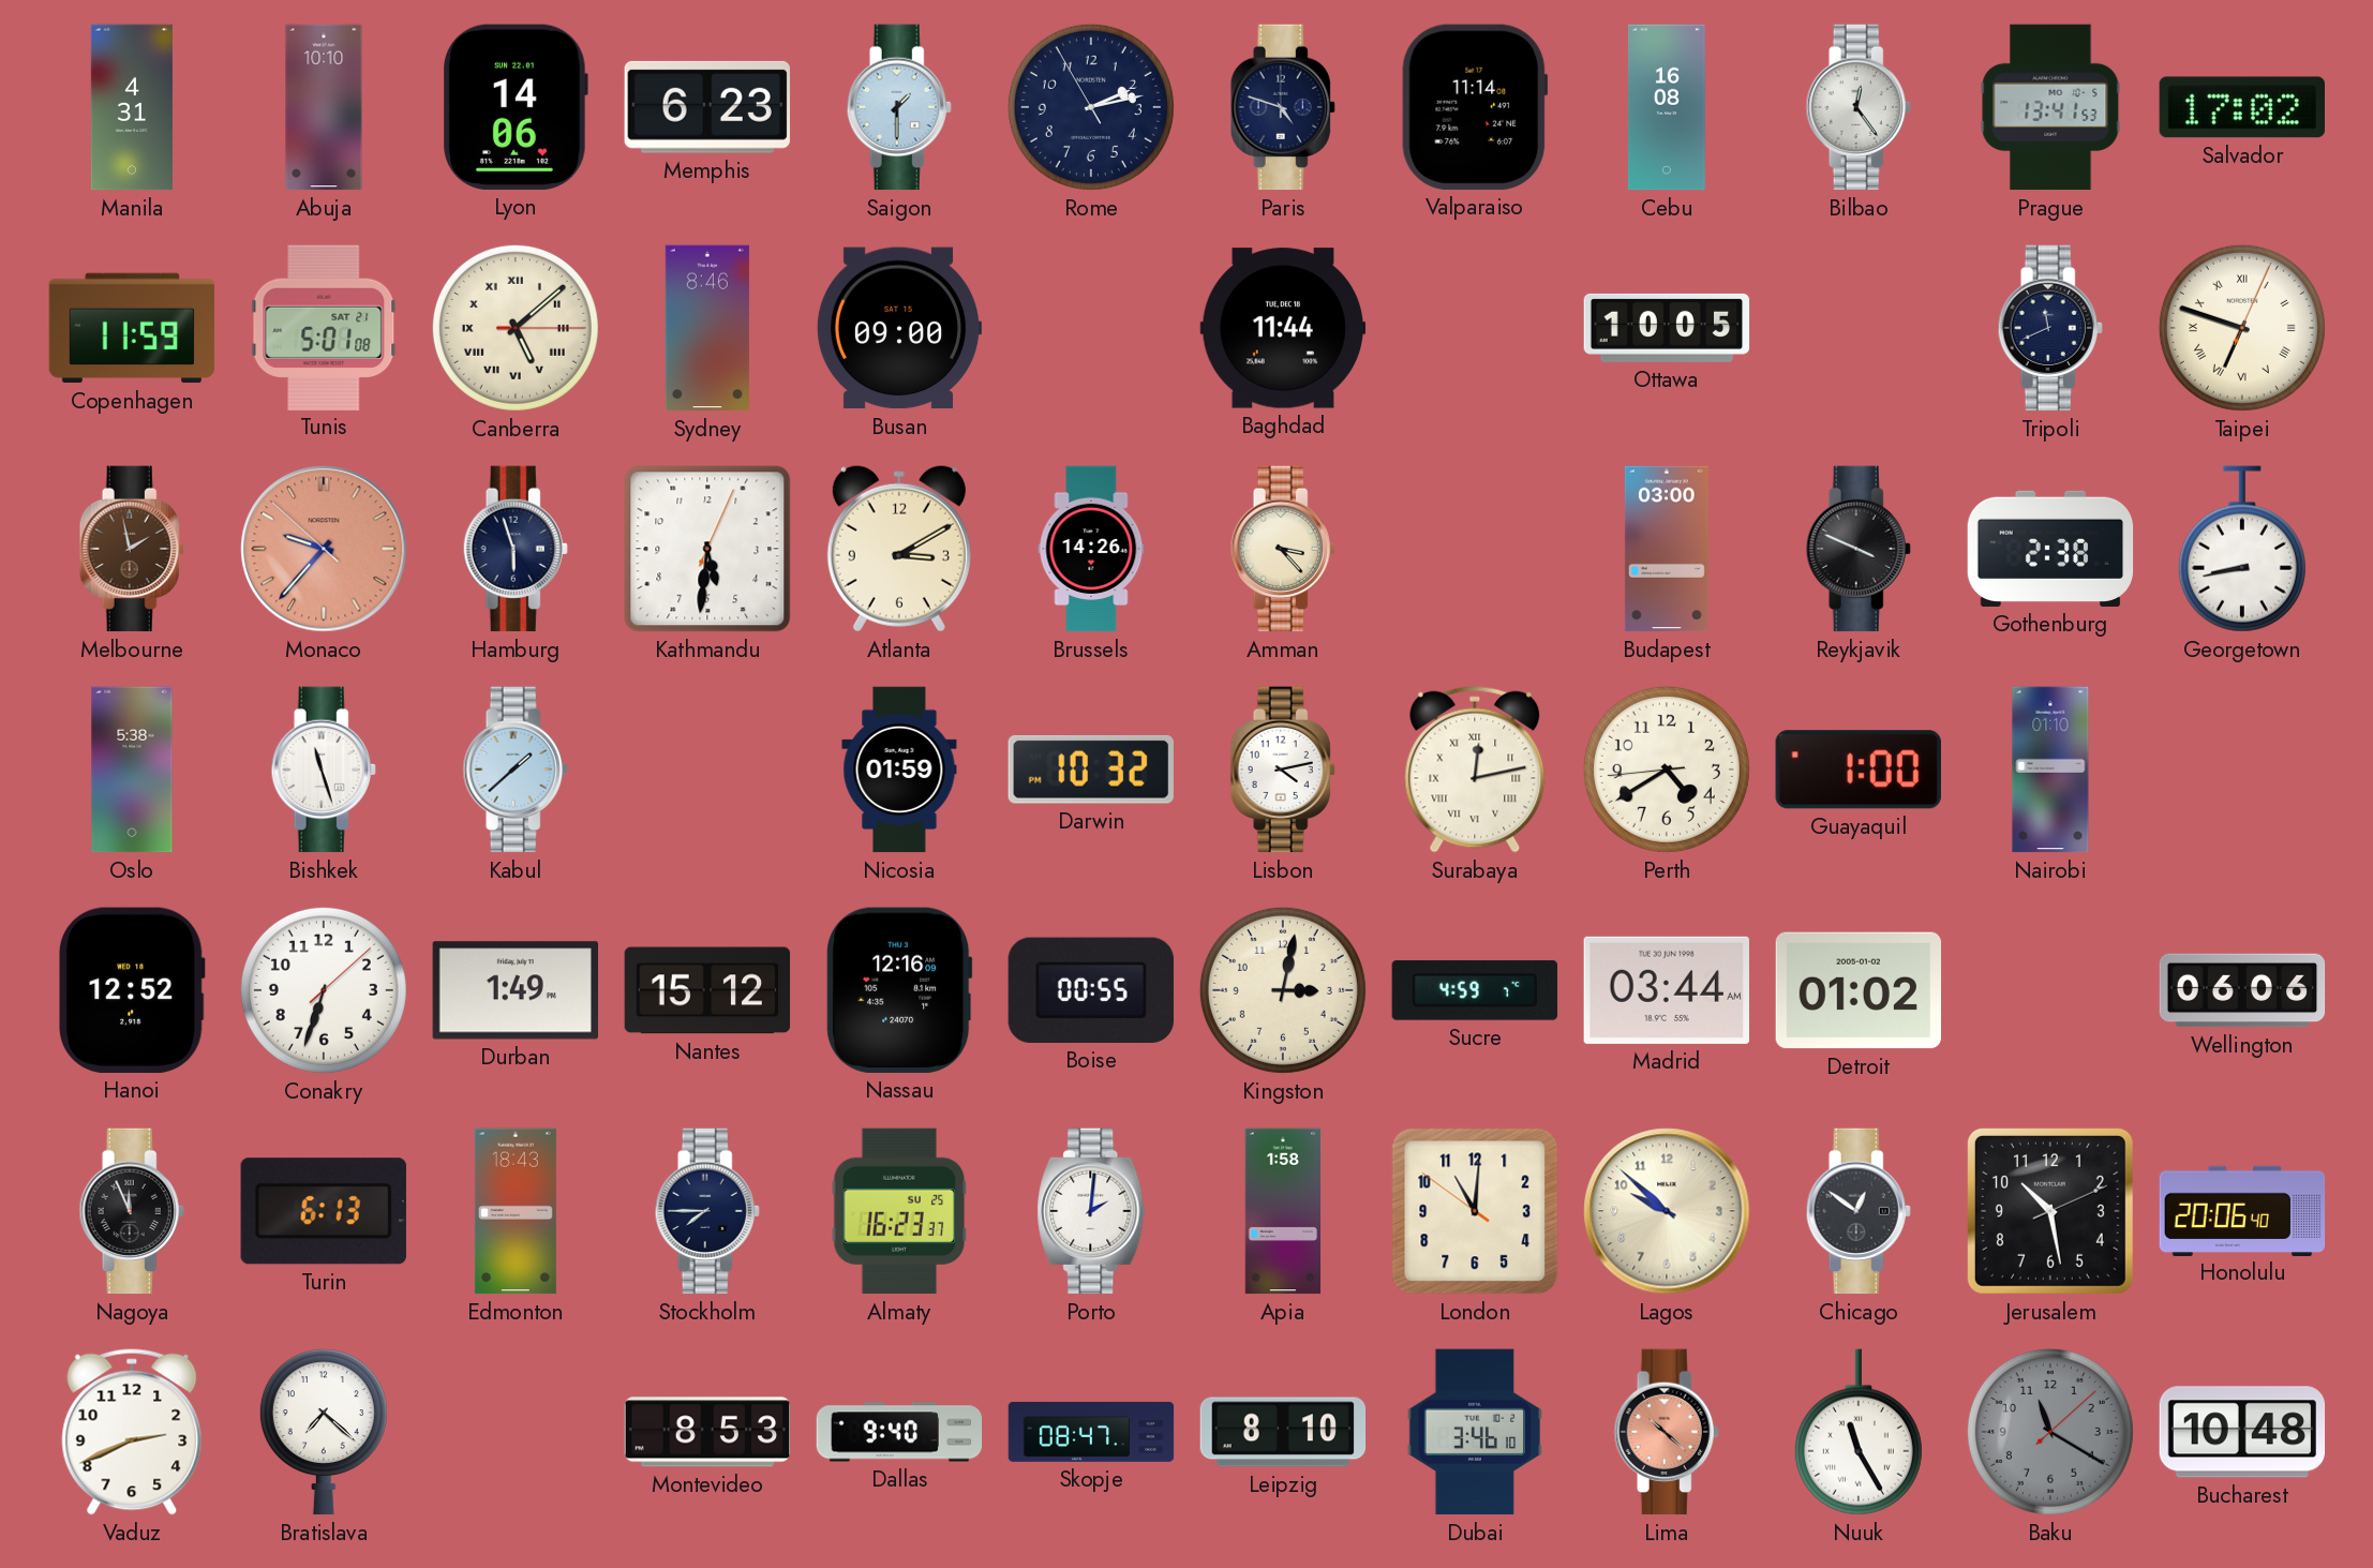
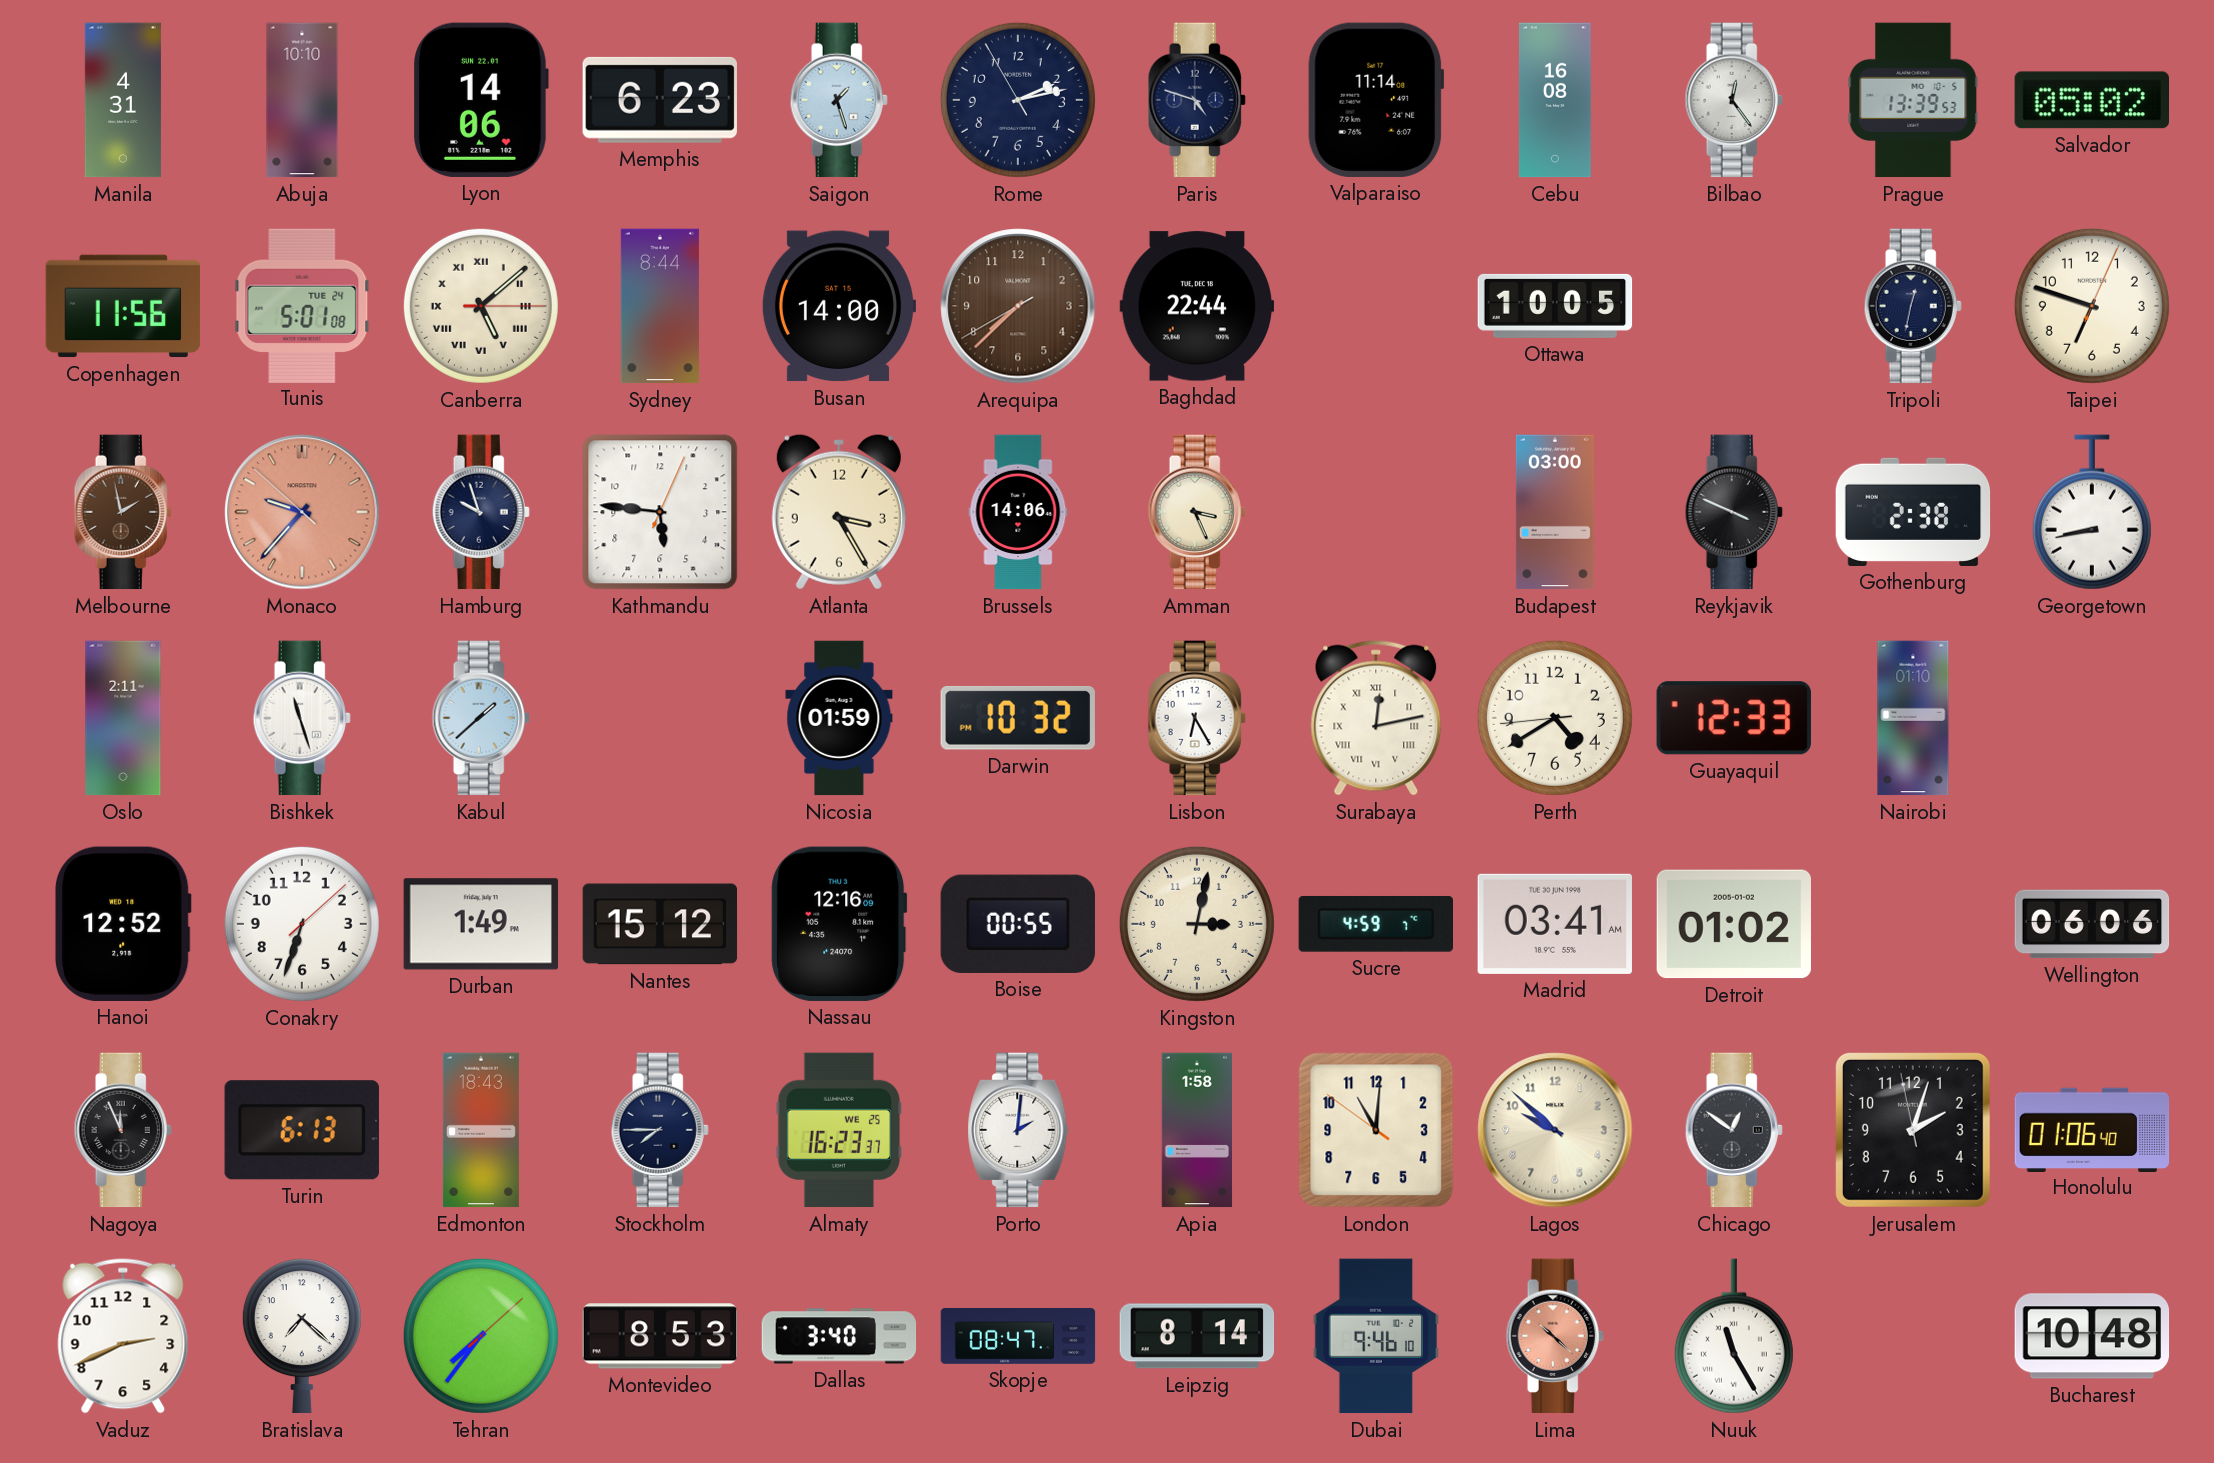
Saigon: 1:30 -> 1:27 (839, 100)
Prague: 13:41 -> 13:39 (1913, 100)
Salvador: 17:02 -> 05:02 (2091, 100)
Copenhagen: 11:59 -> 11:56 (123, 306)
Tunis date: SAT 21 -> TUE 24 (302, 305)
Sydney: 8:46 -> 8:44 (660, 306)
Busan: 09:00 -> 14:00 (838, 306)
Arequipa: none -> 7:37 (1018, 306)
Baghdad: 11:44 -> 22:44 (1197, 306)
Tripoli: 11:41 -> 12:32 (1913, 306)
Taipei numerals: Roman -> Arabic (2092, 306)
Hamburg: 5:57 -> 9:57 (481, 512)
Kathmandu: 5:31 -> 5:46 (660, 512)
Atlanta: 3:10 -> 3:25 (839, 512)
Brussels: 14:26 -> 14:06 (1018, 512)
Amman: 3:23 -> 3:26 (1197, 512)
Oslo: 5:38 -> 2:11 (123, 718)
Lisbon: 4:13 -> 6:25 (1197, 718)
Guayaquil: 1:00 -> 12:33 (1734, 718)
Madrid: 03:44 -> 03:41 (1555, 924)
Almaty date: SU 25 -> WE 25 (839, 1130)
Jerusalem: 10:28 -> 2:02 (1913, 1130)
Honolulu: 20:06 -> 01:06 (2092, 1129)
Tehran: none -> 7:36 (481, 1336)
Dallas: 9:40 -> 3:40 (839, 1336)
Leipzig: 8:10 -> 8:14 (1197, 1336)
Dubai: 3:46 -> 9:46 (1376, 1336)
Baku: 11:20 -> none (2050, 1432)
